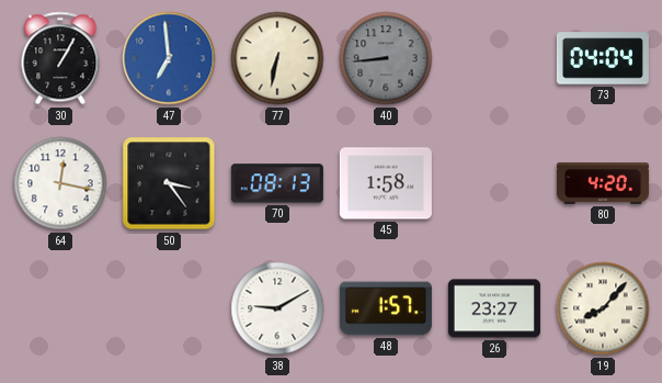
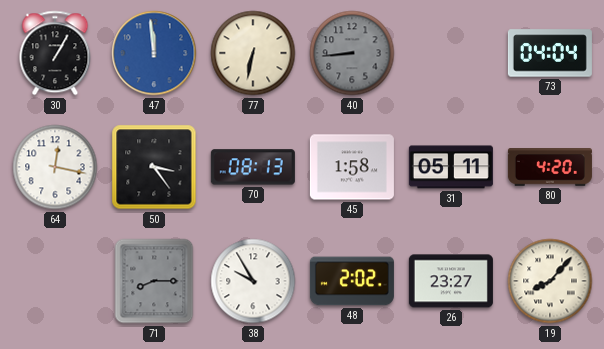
47: 6:59 -> 11:59 (154, 53)
31: none -> 05:11 (451, 167)
71: none -> 8:15 (154, 281)
38: 9:10 -> 9:55 (253, 281)
48: 1:57 -> 2:02 (352, 281)
